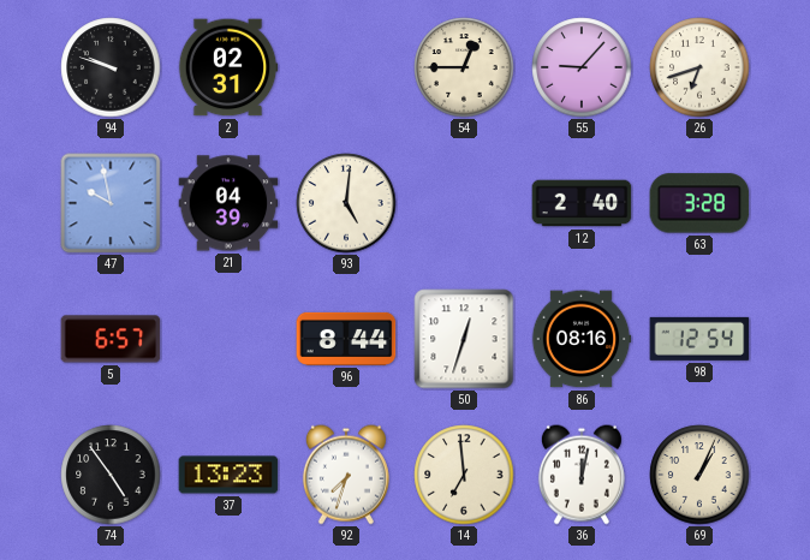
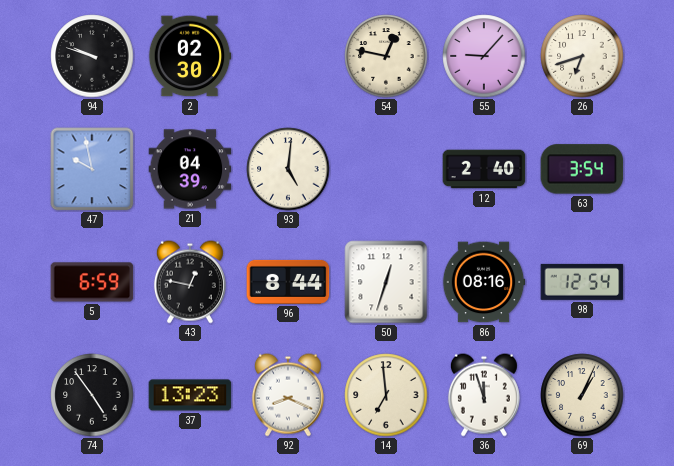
2: 02:31 -> 02:30 (190, 56)
54: 12:45 -> 12:47 (386, 56)
63: 3:28 -> 3:54 (582, 169)
5: 6:57 -> 6:59 (92, 282)
43: none -> 12:47 (190, 282)
92: 7:33 -> 8:19 (288, 395)
36: 12:02 -> 11:57 (484, 395)
